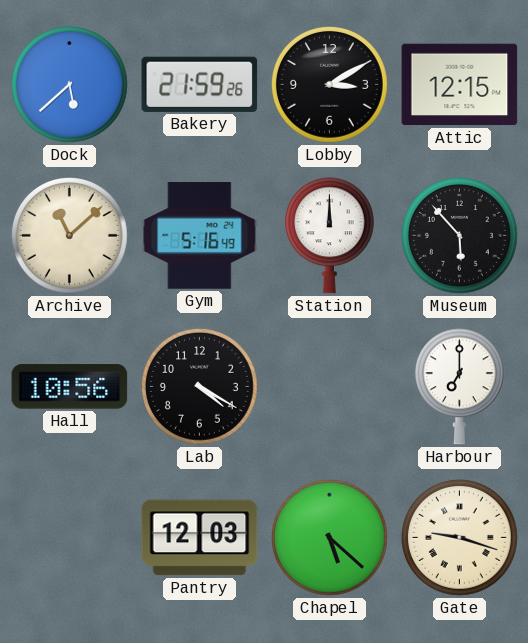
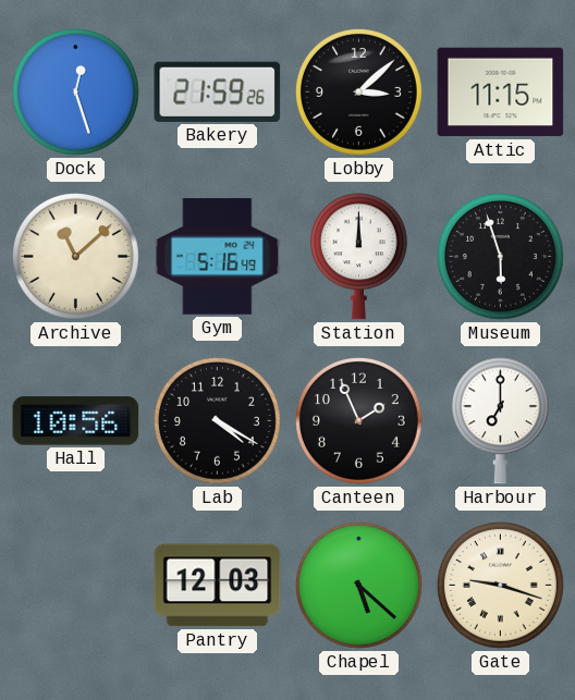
Dock: 5:38 -> 12:27 (76, 93)
Lobby: 3:10 -> 3:08 (359, 93)
Attic: 12:15 -> 11:15 (501, 93)
Museum: 5:53 -> 5:57 (501, 257)
Canteen: none -> 1:56 (359, 421)
